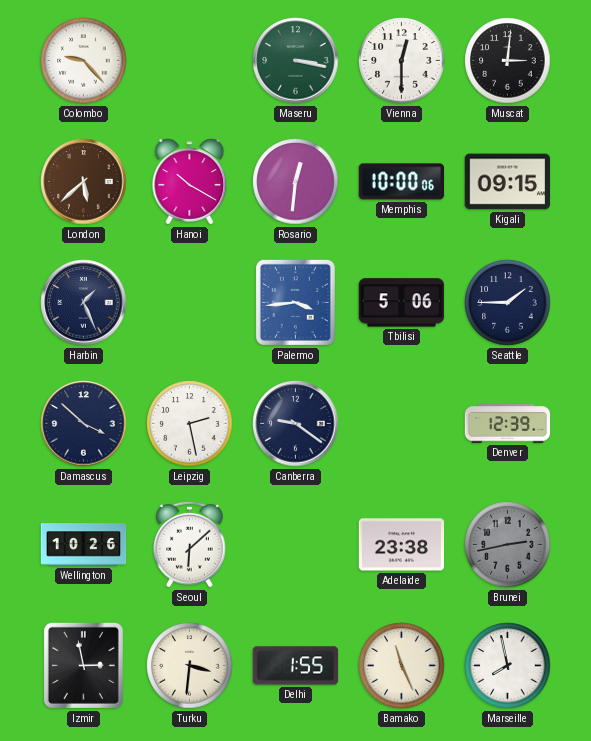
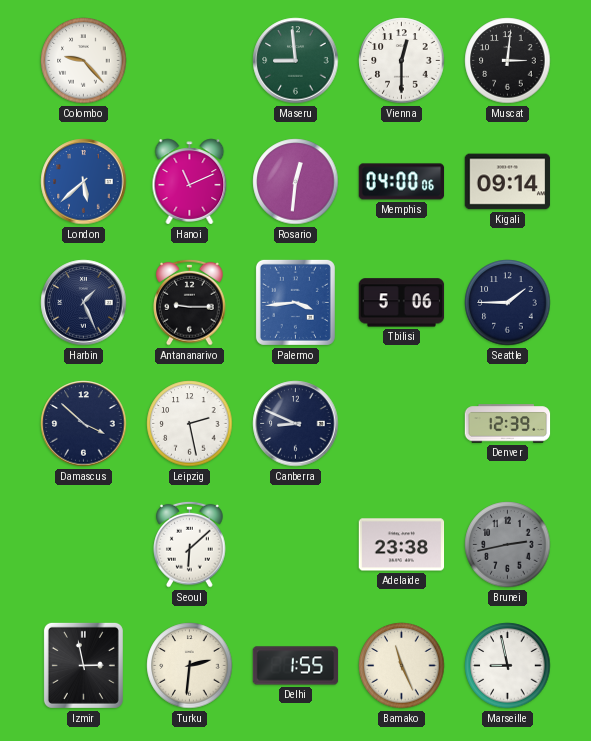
Maseru: 3:17 -> 8:59 (296, 61)
London dial: brown -> blue (84, 182)
Hanoi: 10:20 -> 11:11 (190, 182)
Memphis: 10:00 -> 04:00 (402, 182)
Kigali: 09:15 -> 09:14 (508, 182)
Antananarivo: none -> 9:15 (190, 302)
Canberra: 9:21 -> 8:49 (296, 424)
Wellington: 10:26 -> none (84, 545)
Turku: 3:31 -> 2:31 (190, 666)
Marseille: 7:58 -> 8:58 (508, 666)
